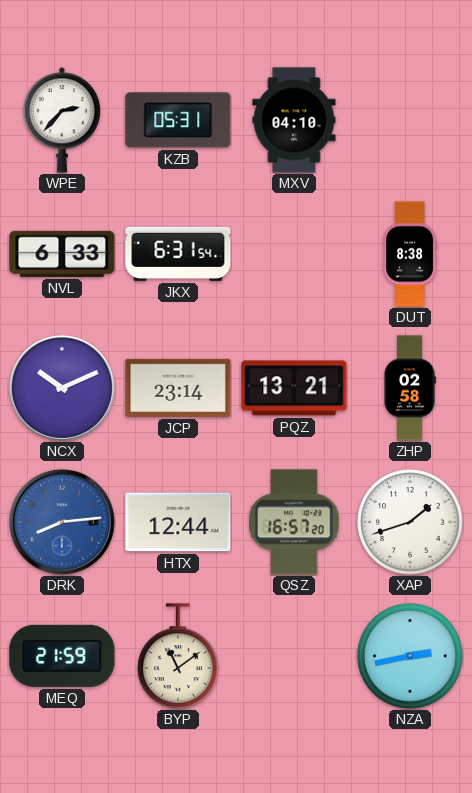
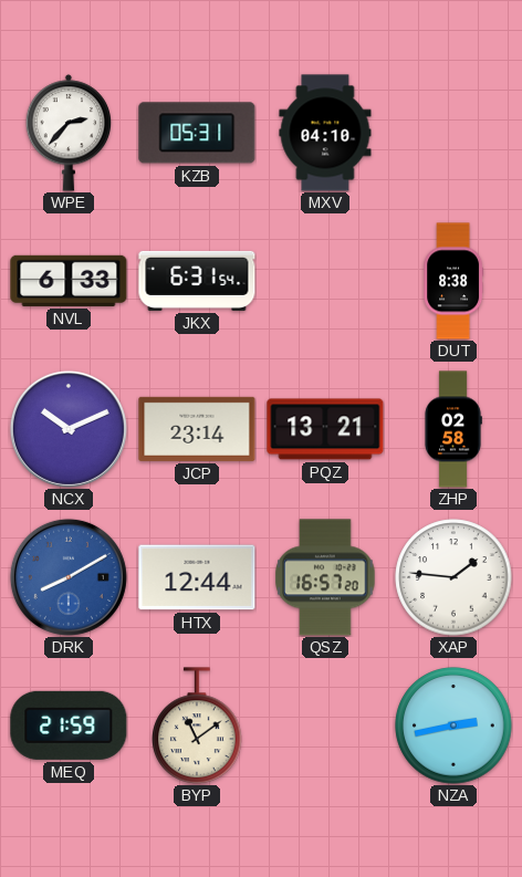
DRK: 8:14 -> 8:10 (69, 577)
XAP: 1:42 -> 1:46 (453, 577)
